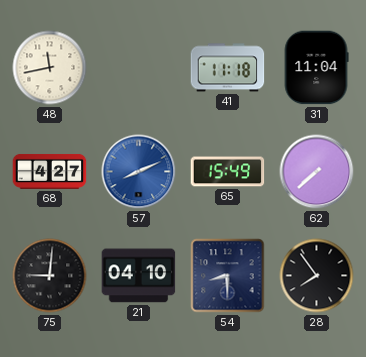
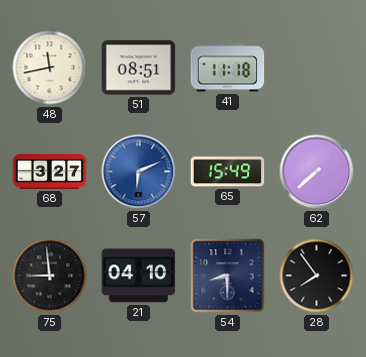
51: none -> 08:51 (139, 68)
31: 11:04 -> none (316, 68)
68: 4:27 -> 3:27 (50, 171)
57: 8:11 -> 6:11 (139, 172)
75: 9:01 -> 8:59 (50, 276)
